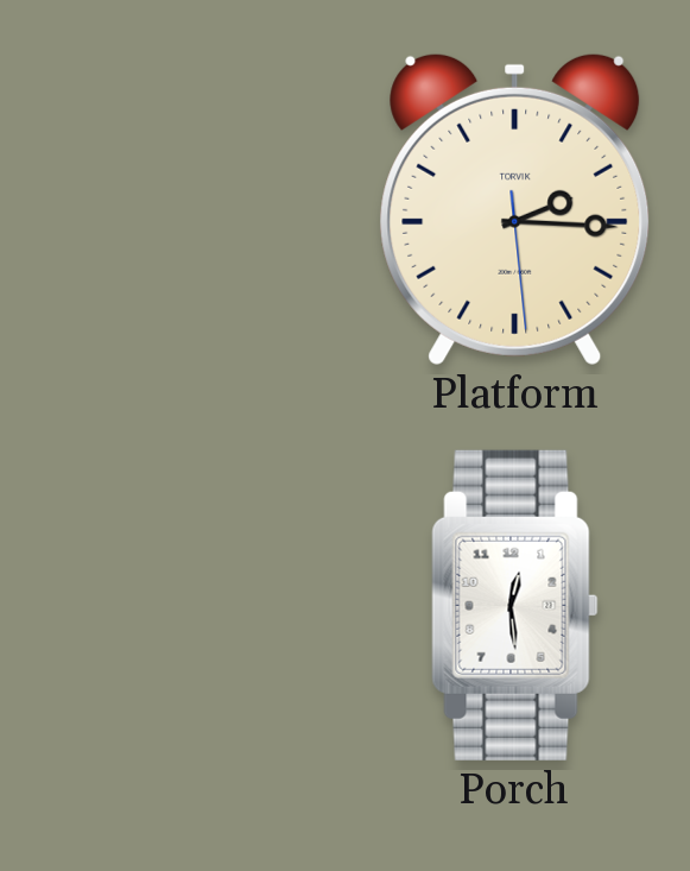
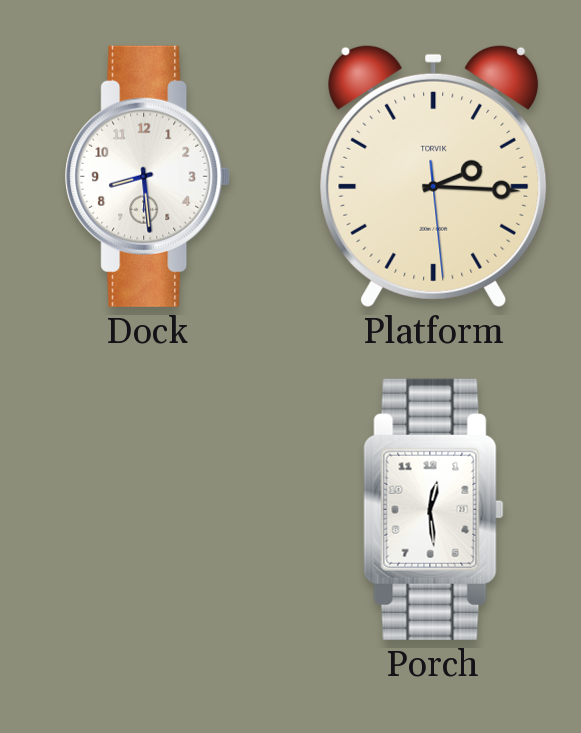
Dock: none -> 8:29 (148, 176)
